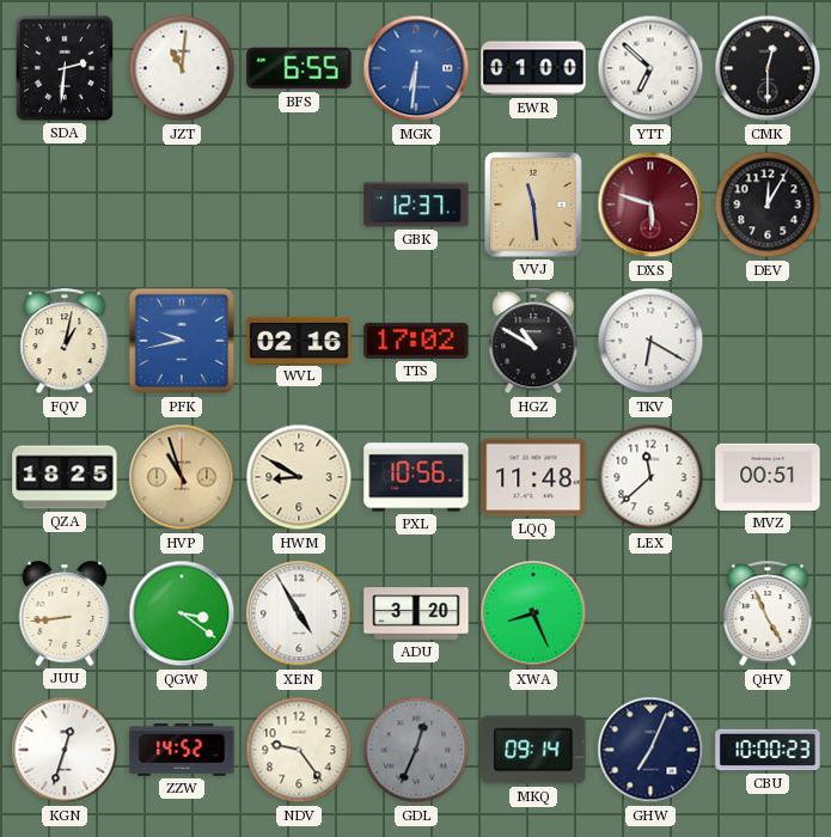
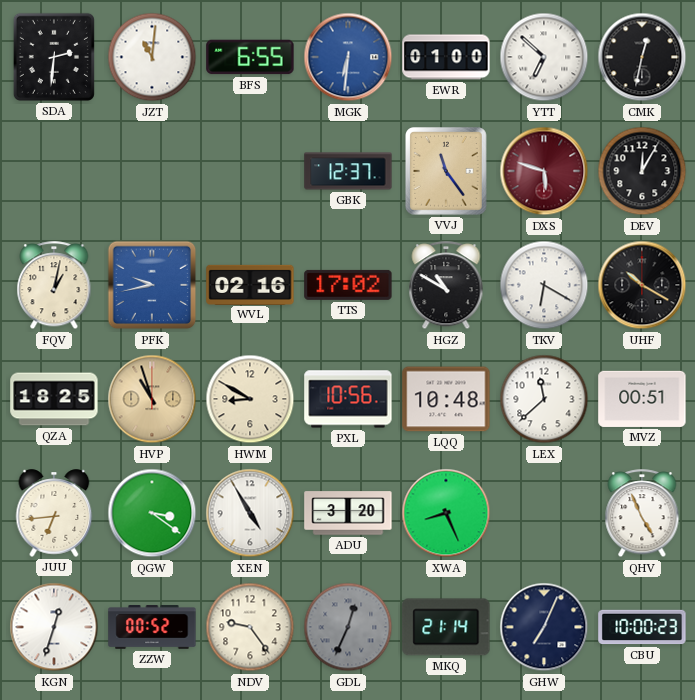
CMK: 12:30 -> 12:32 (642, 57)
VVJ: 11:29 -> 11:24 (447, 172)
UHF: none -> 10:20 (642, 285)
LQQ: 11:48 -> 10:48 (446, 399)
JUU: 8:44 -> 6:44 (54, 513)
ZZW: 14:52 -> 00:52 (152, 627)
MKQ: 09:14 -> 21:14 (446, 627)
